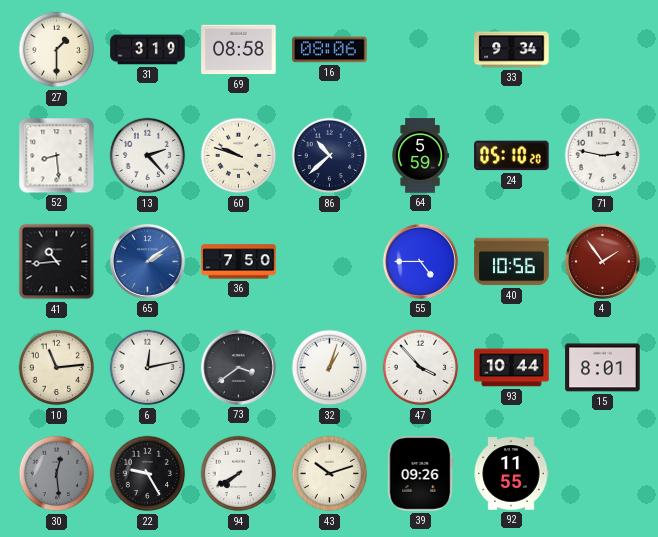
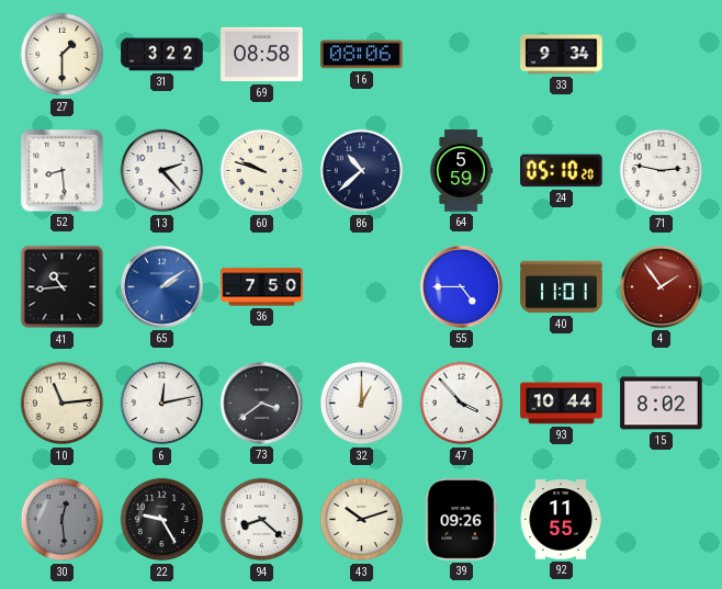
31: 3:19 -> 3:22 (162, 55)
40: 10:56 -> 11:01 (562, 287)
32: 1:03 -> 1:00 (362, 404)
15: 8:01 -> 8:02 (662, 404)
94: 7:40 -> 8:22 (262, 520)
